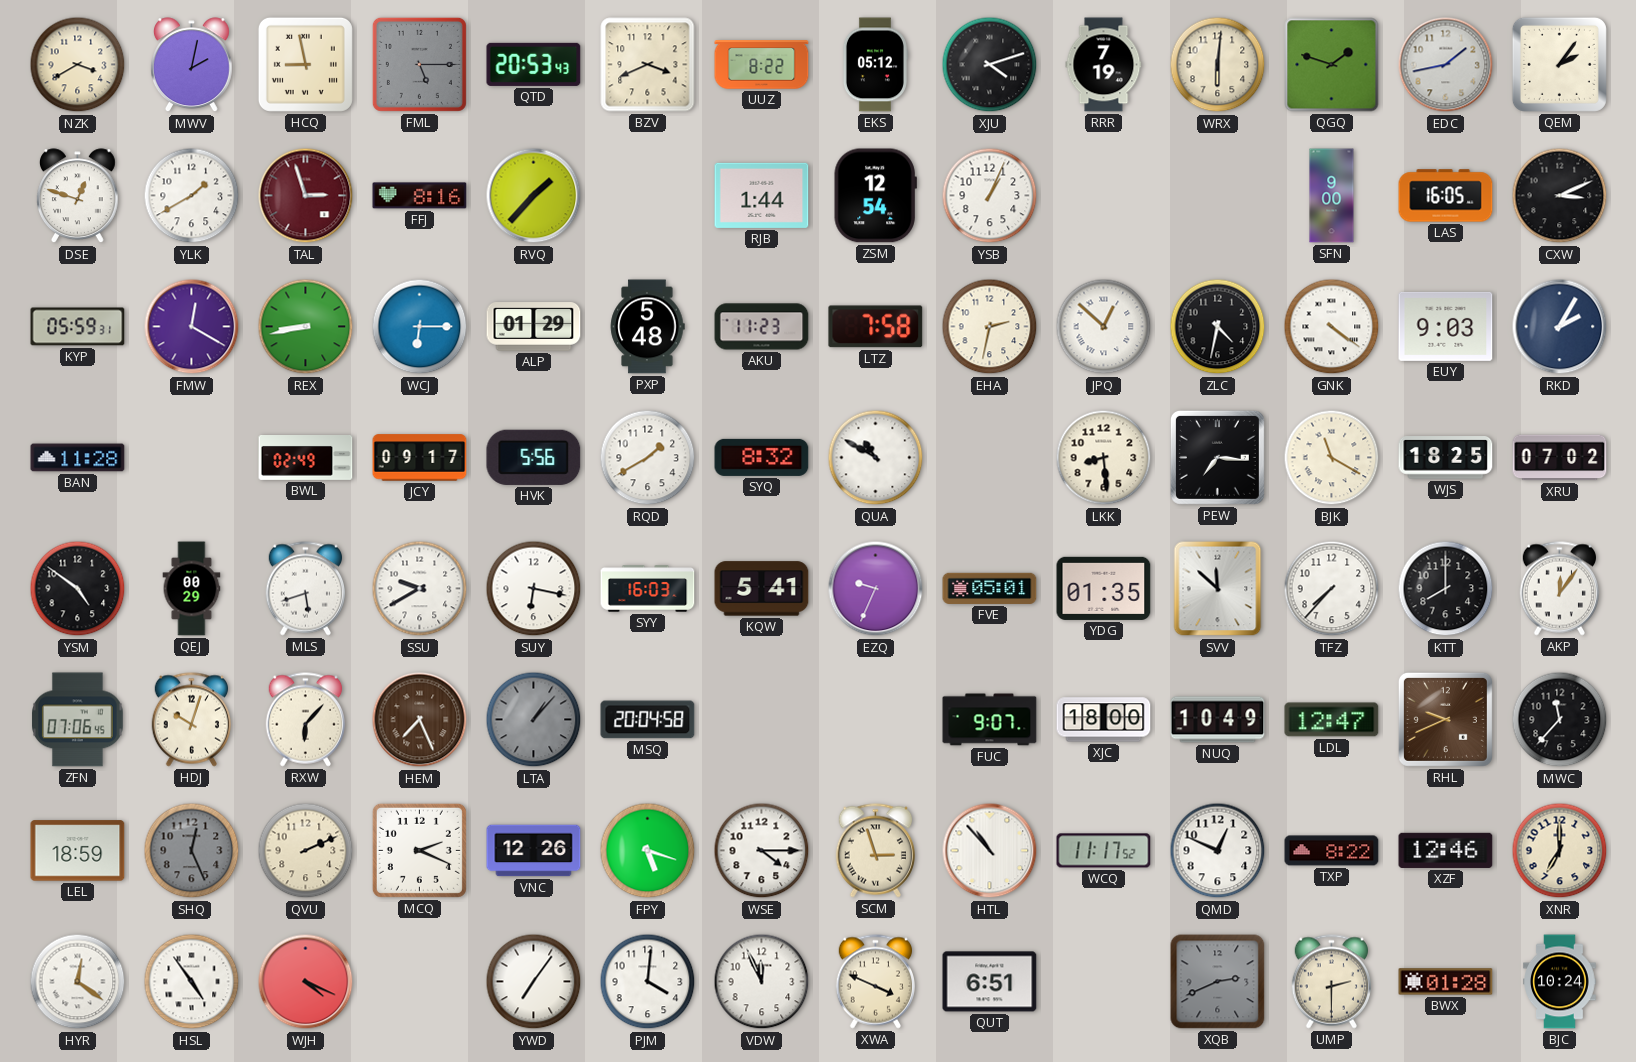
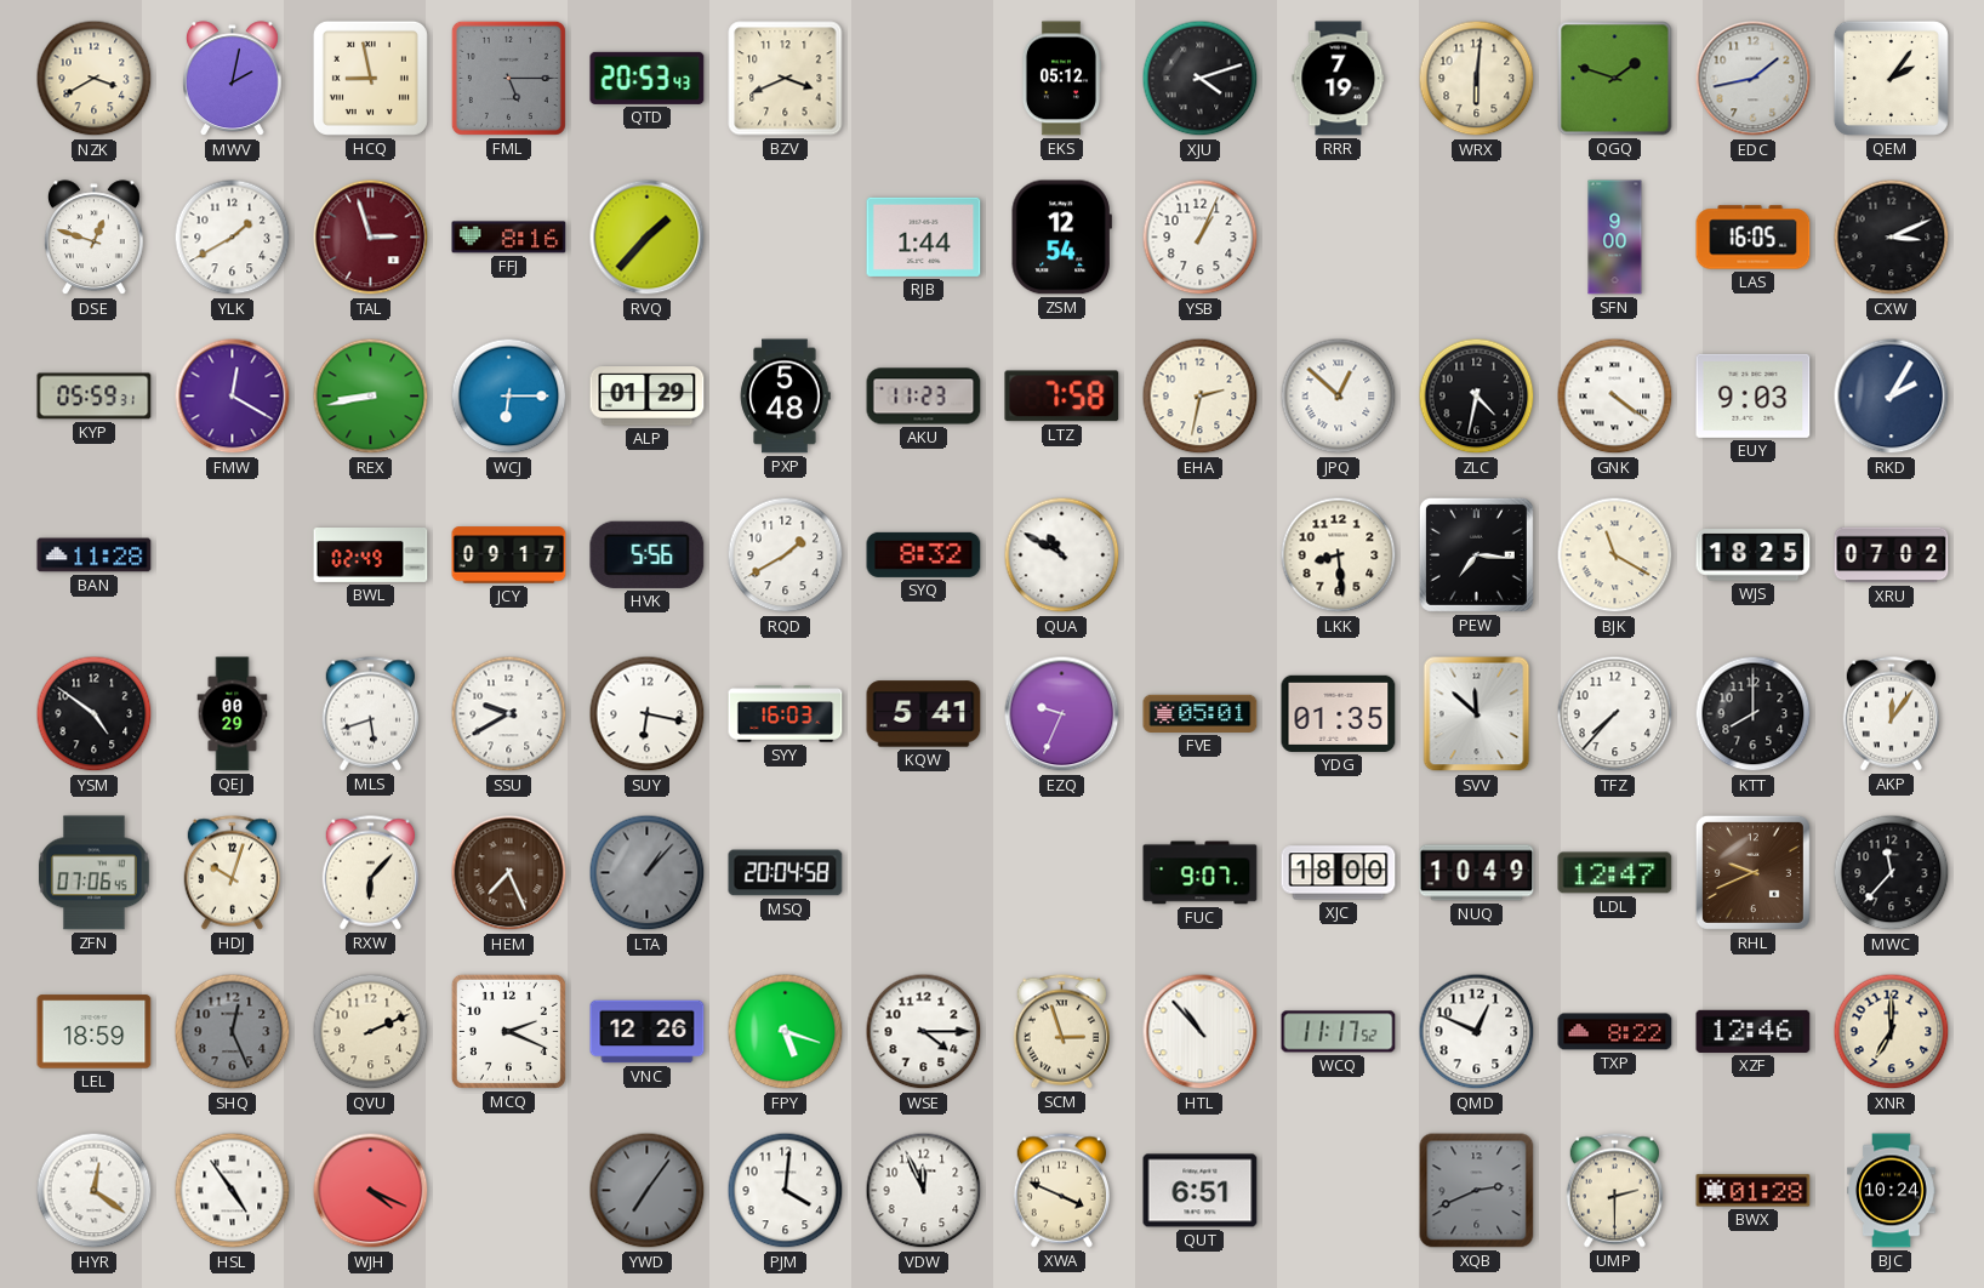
UUZ: 8:22 -> none (762, 65)
YWD dial: white -> grey (648, 1191)
